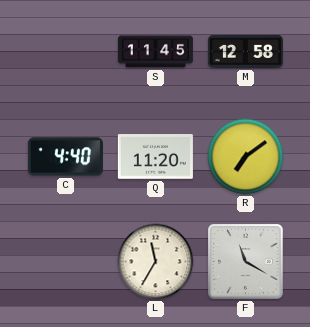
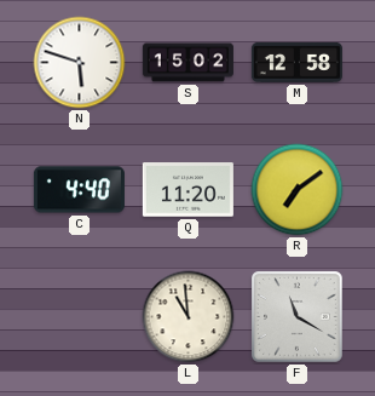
N: none -> 5:48 (80, 63)
S: 11:45 -> 15:02 (187, 63)
L: 11:35 -> 10:59 (189, 317)
